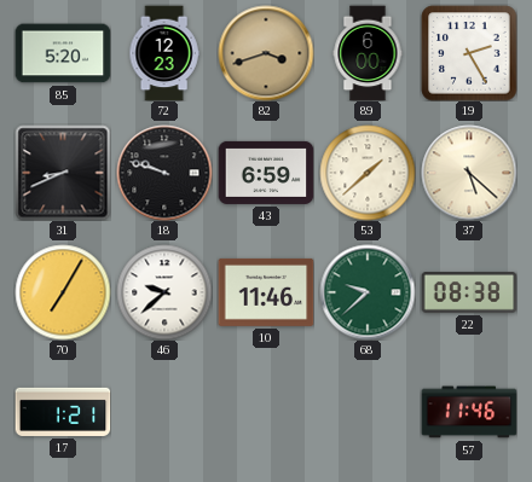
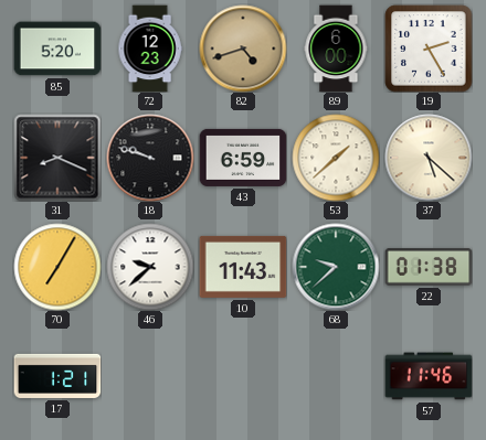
82: 3:42 -> 4:42 (243, 49)
31: 8:41 -> 8:19 (57, 158)
10: 11:46 -> 11:43 (243, 267)
22: 08:38 -> 01:38 (429, 267)
